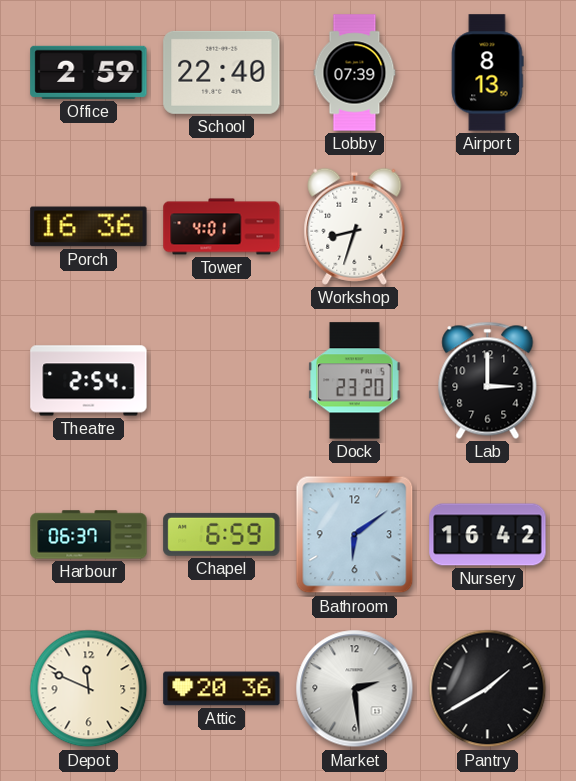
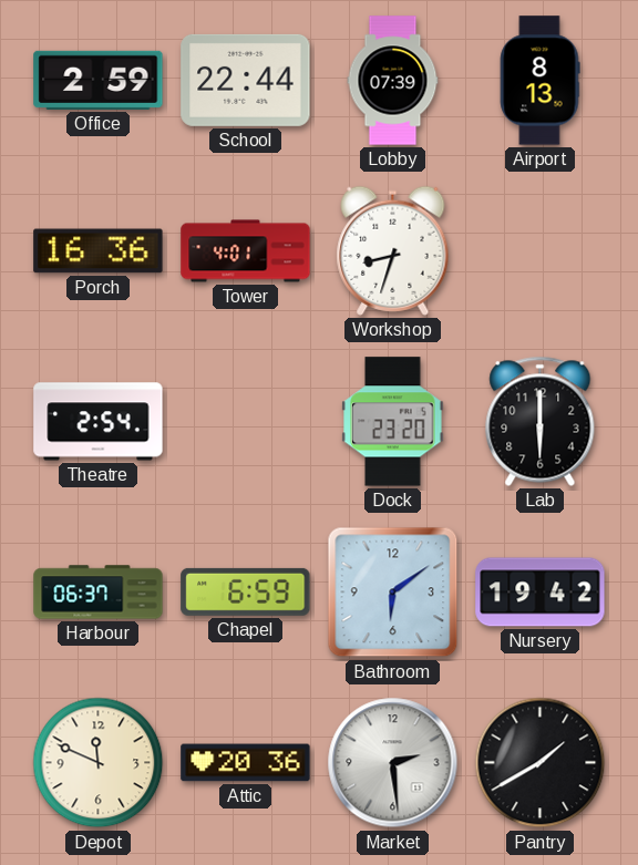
School: 22:40 -> 22:44 (246, 80)
Lab: 3:00 -> 6:00 (541, 421)
Nursery: 16:42 -> 19:42 (541, 593)
